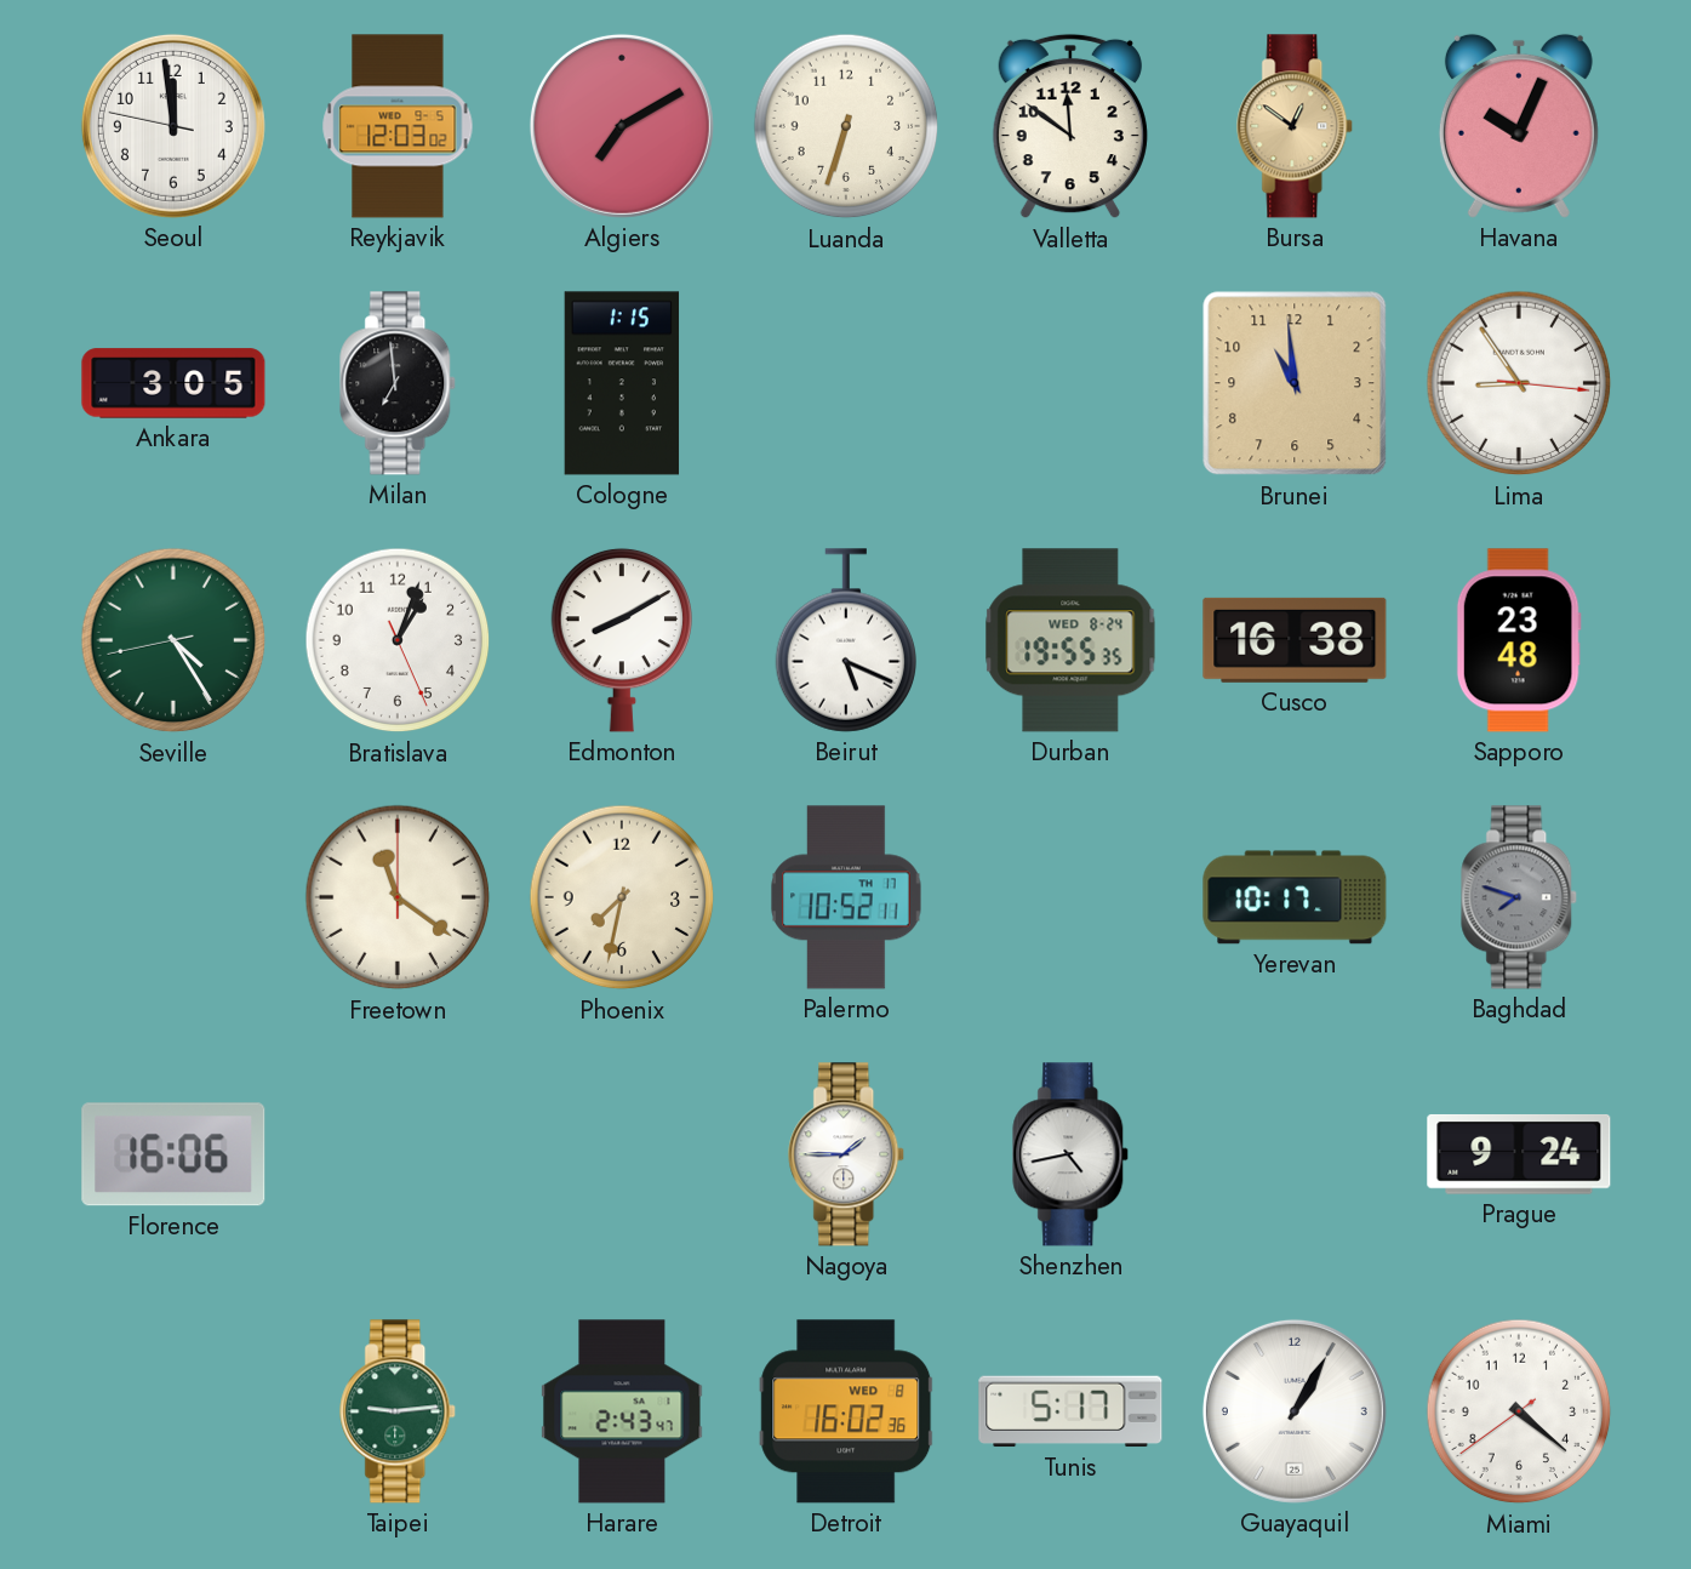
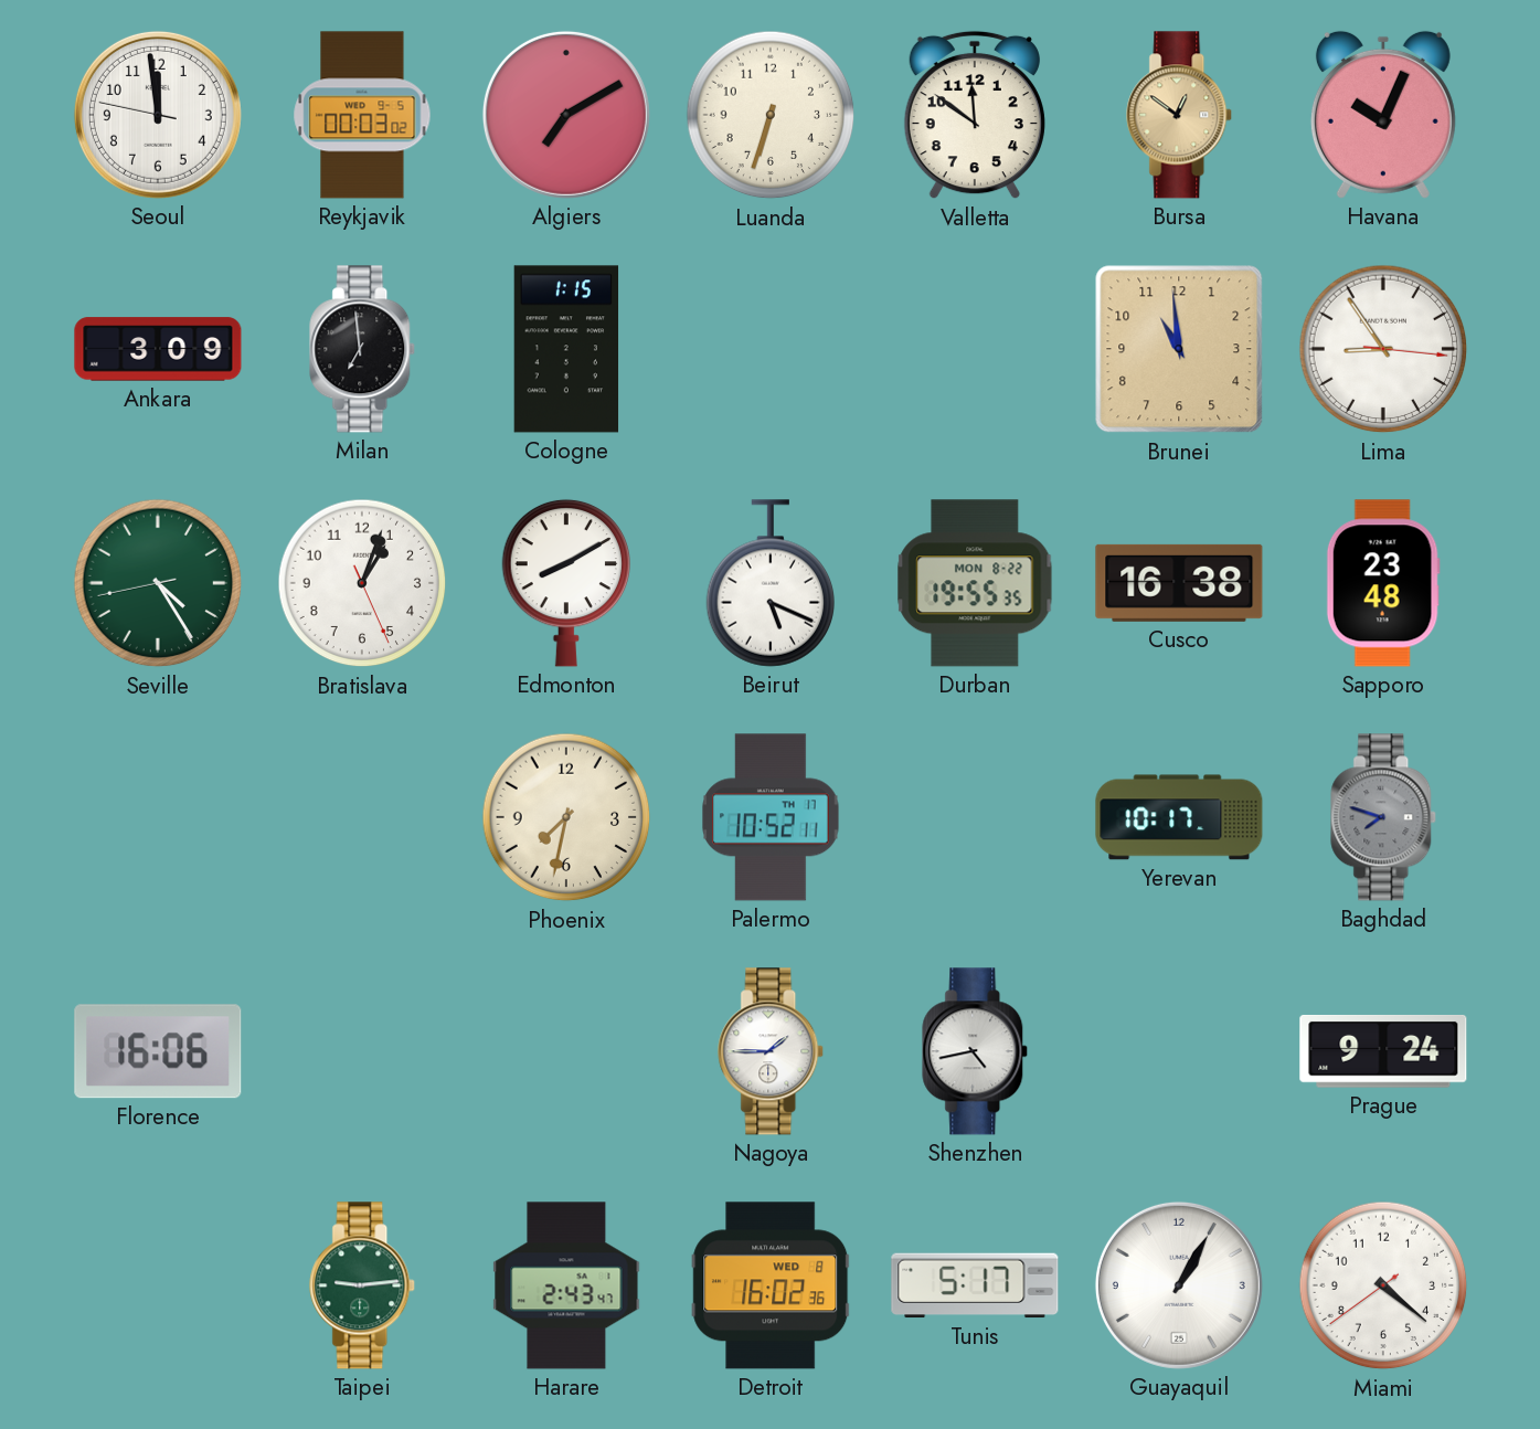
Reykjavik: 12:03 -> 00:03 (362, 115)
Ankara: 3:05 -> 3:09 (158, 349)
Durban date: WED 8-24 -> MON 8-22 (975, 583)
Freetown: 11:21 -> none (398, 897)
